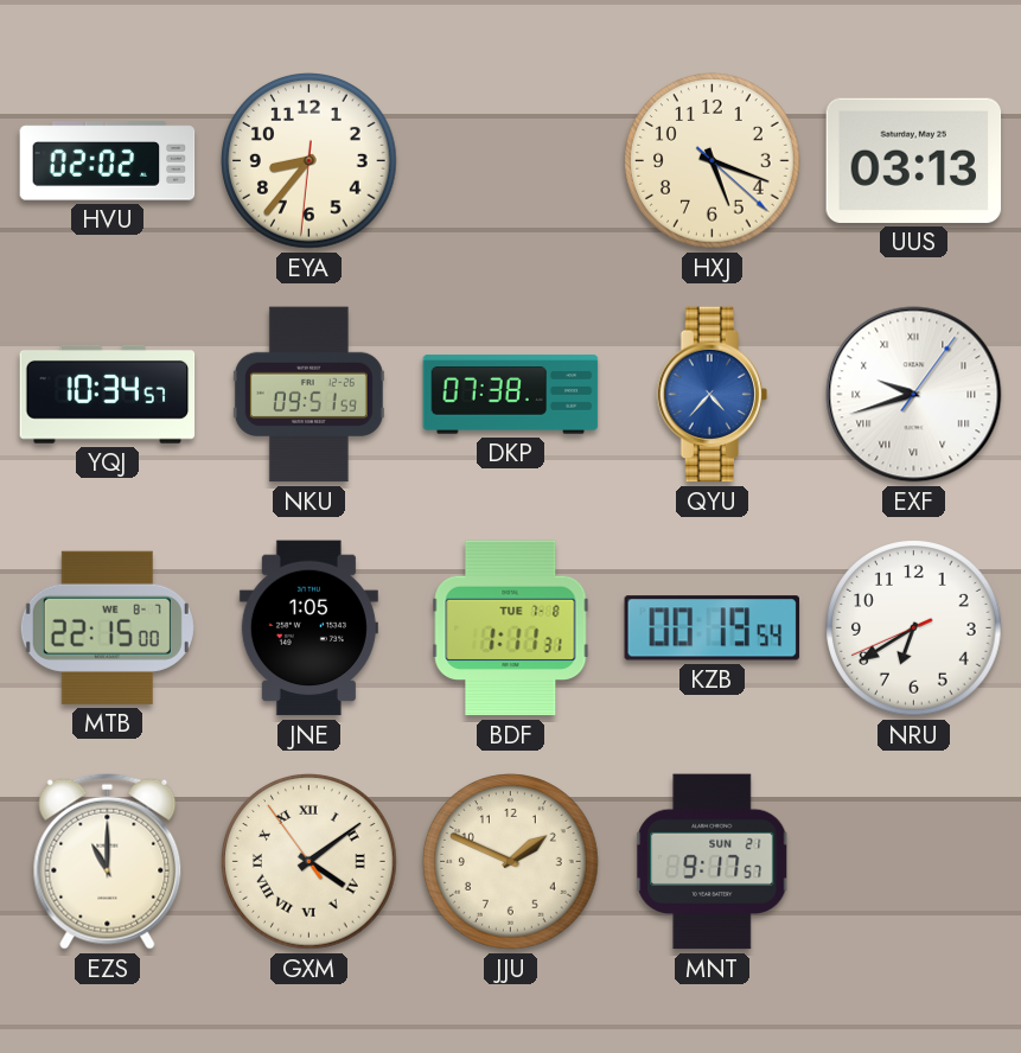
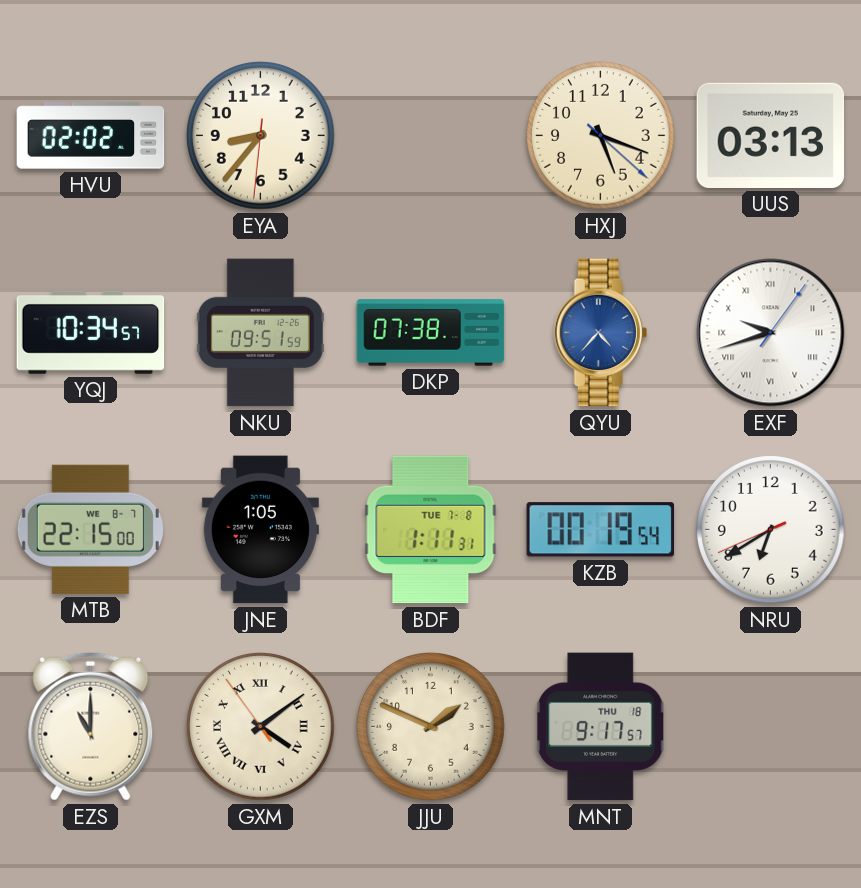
MNT date: SUN 21 -> THU 18 (601, 727)
